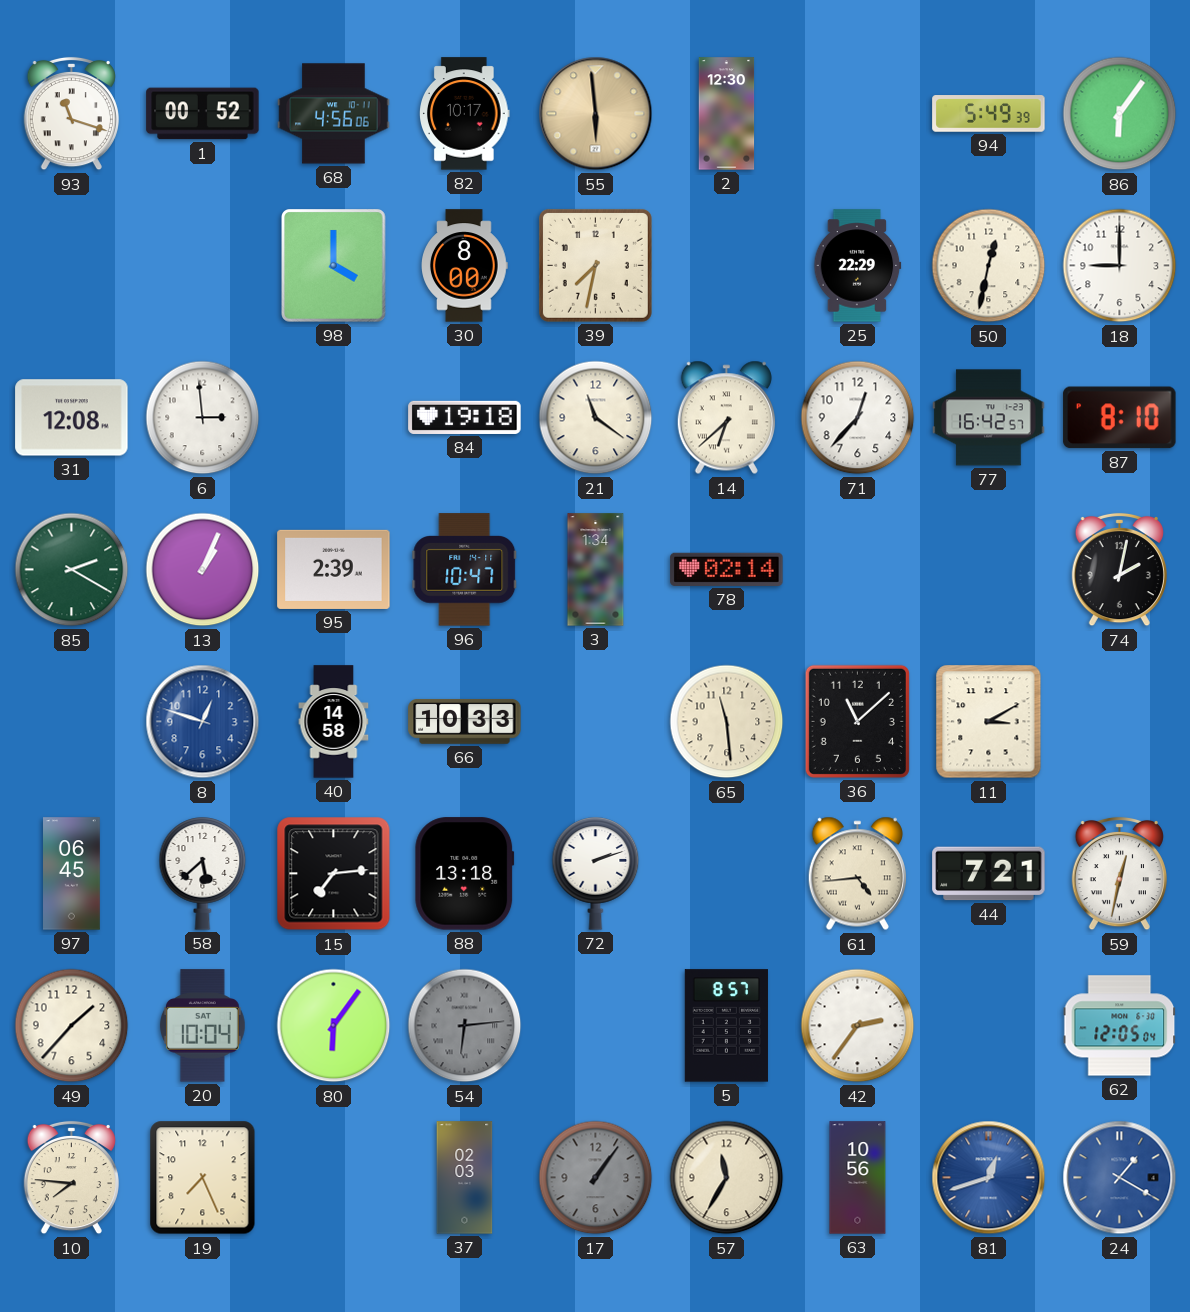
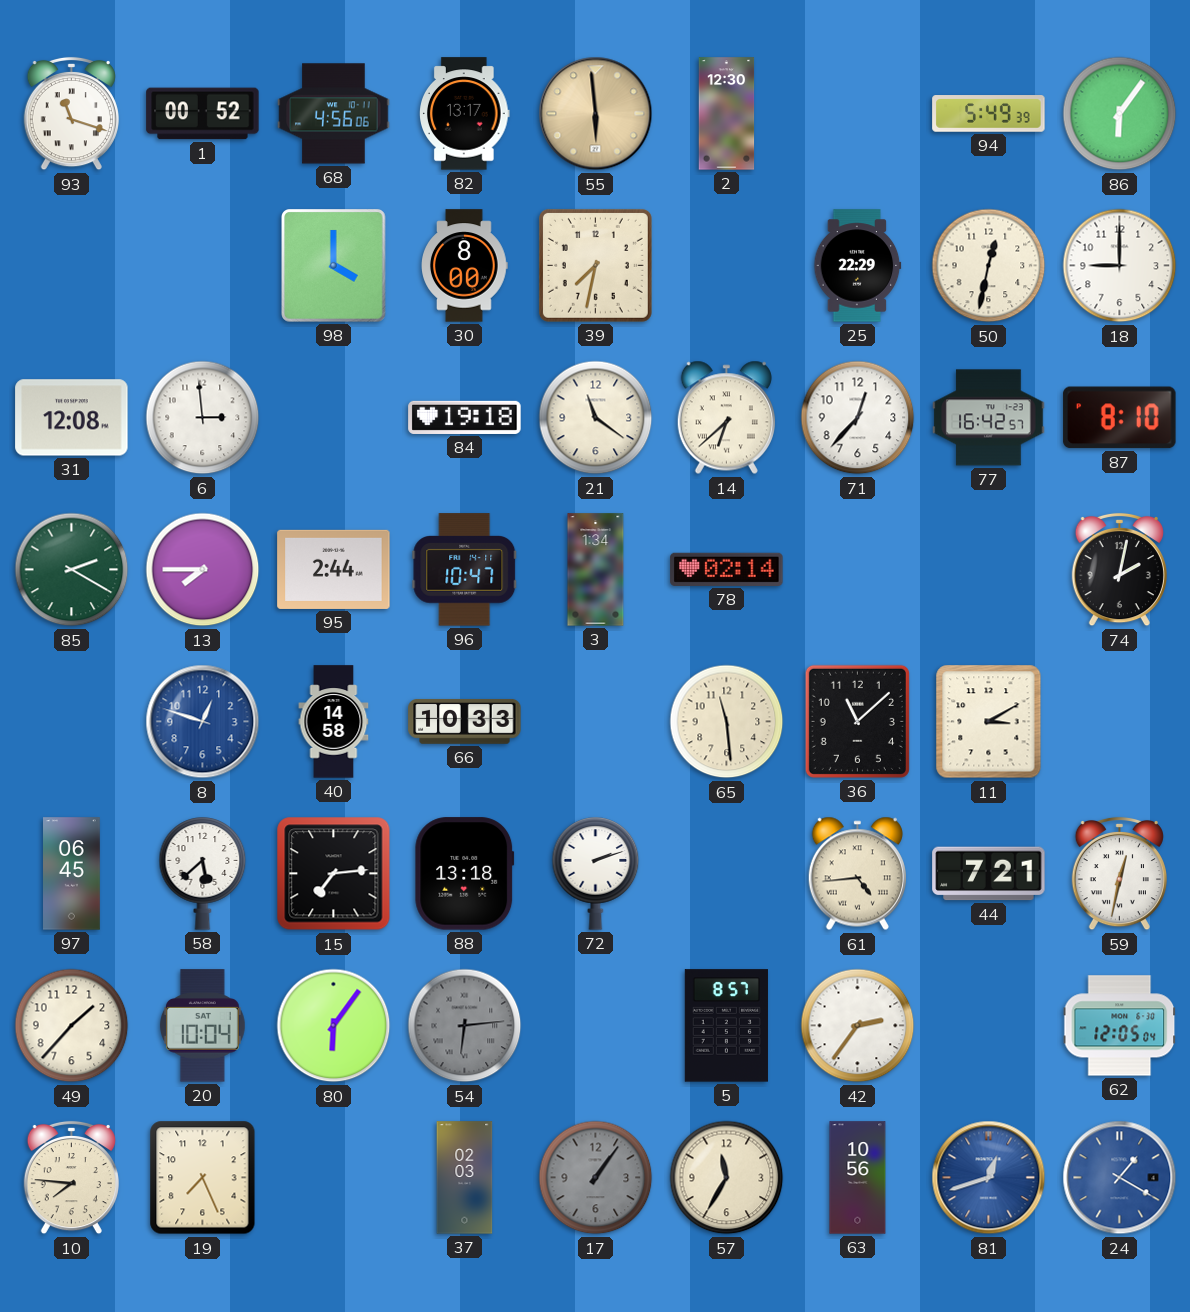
82: 10:17 -> 13:17 (465, 114)
13: 1:04 -> 7:45 (203, 570)
95: 2:39 -> 2:44 (334, 569)
